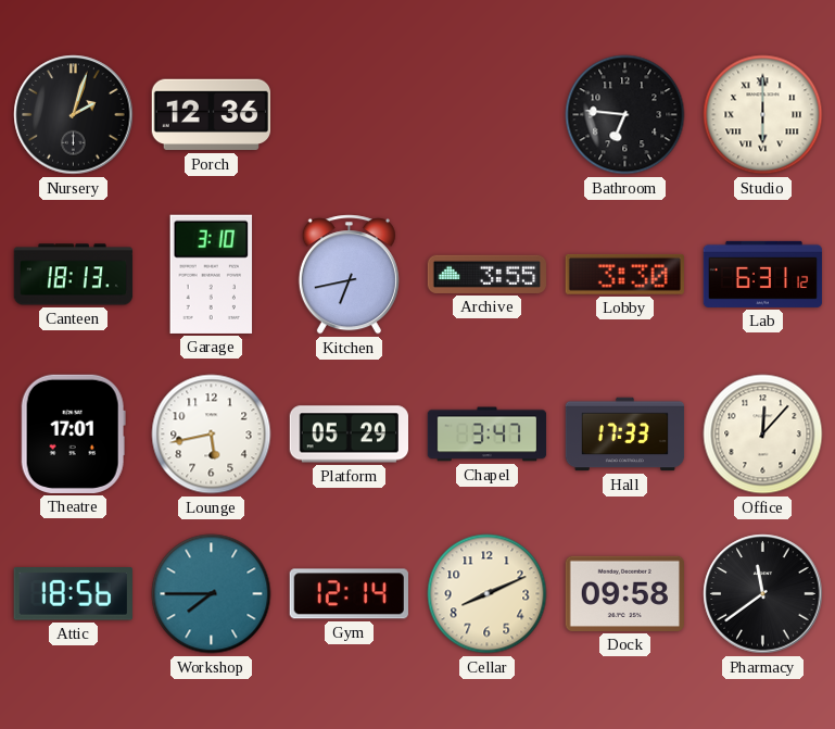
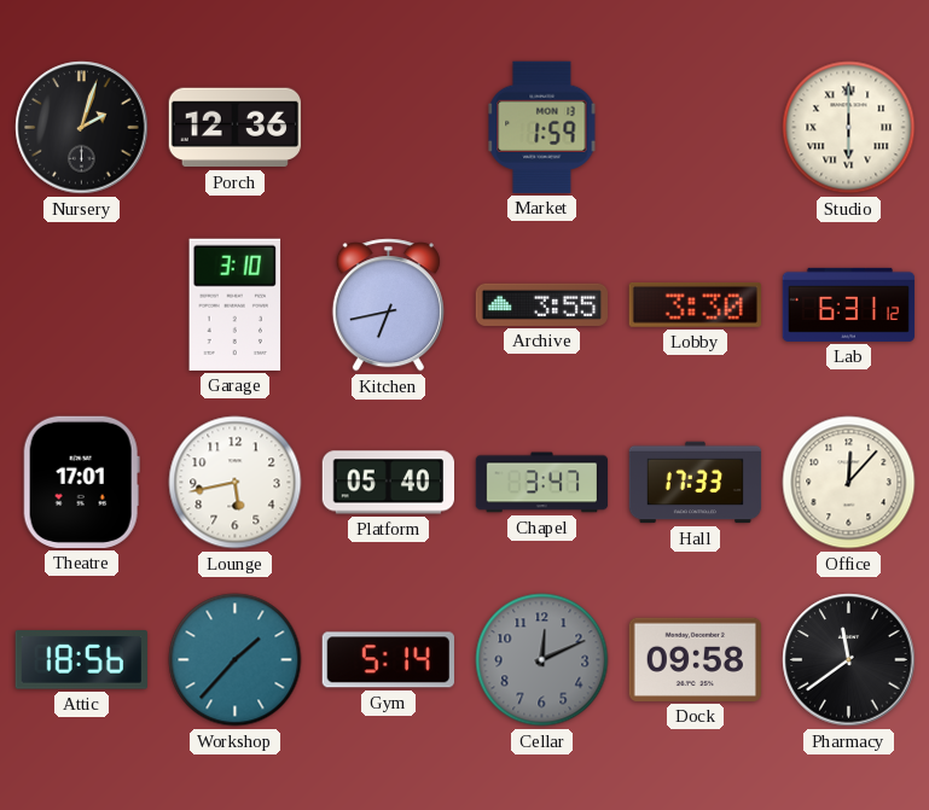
Market: none -> 1:59 (542, 127)
Bathroom: 6:46 -> none (625, 115)
Canteen: 18:13 -> none (74, 275)
Platform: 05:29 -> 05:40 (388, 483)
Workshop: 7:45 -> 1:37 (236, 660)
Gym: 12:14 -> 5:14 (388, 660)
Cellar: 8:11 -> 12:11 (542, 660)
Cellar dial: cream -> grey (542, 660)
